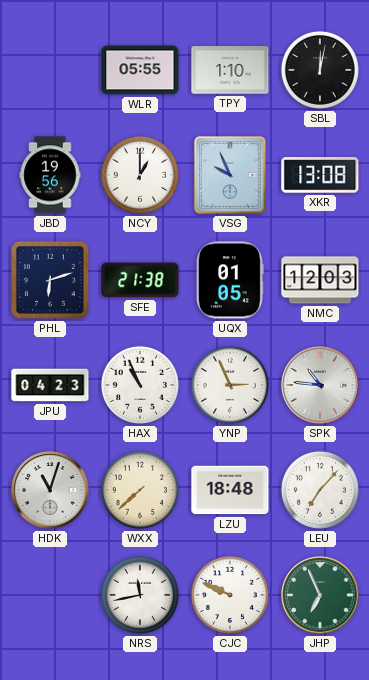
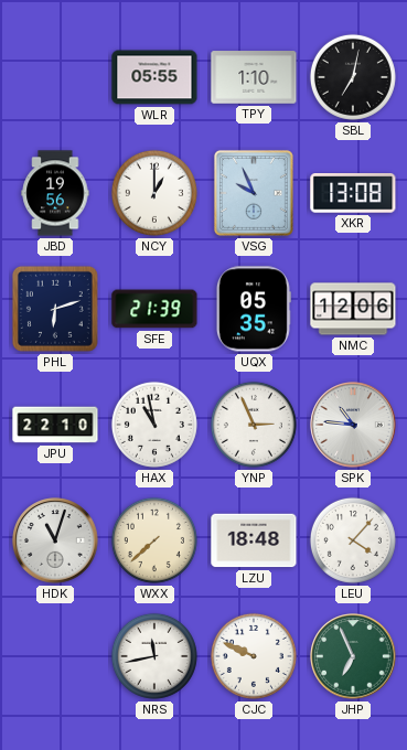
SBL: 12:02 -> 7:02 (353, 77)
SFE: 21:38 -> 21:39 (154, 309)
UQX: 01:05 -> 05:35 (253, 309)
NMC: 12:03 -> 12:06 (353, 309)
JPU: 04:23 -> 22:10 (55, 425)
HAX: 10:56 -> 10:58 (154, 425)
LEU: 7:07 -> 4:07 (353, 540)
